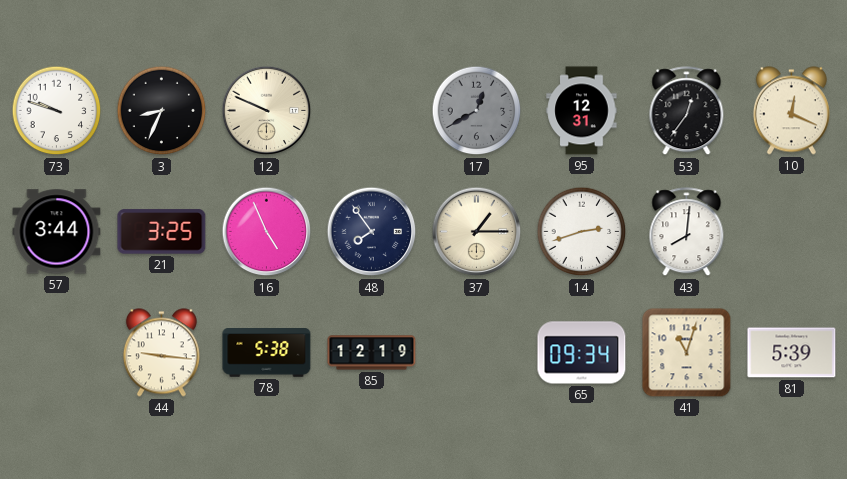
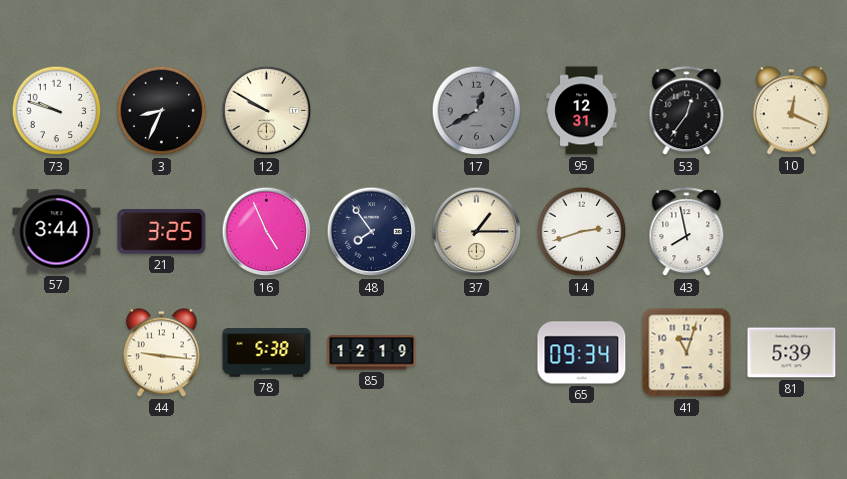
12: 9:49 -> 9:50 (267, 111)
43: 8:01 -> 7:58 (687, 232)
